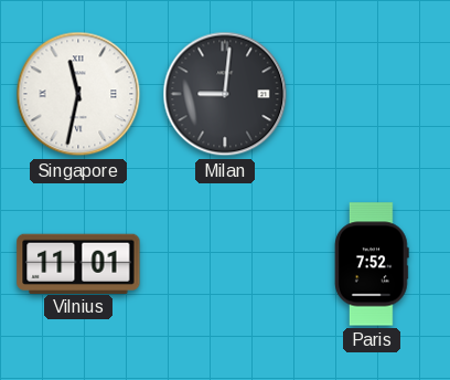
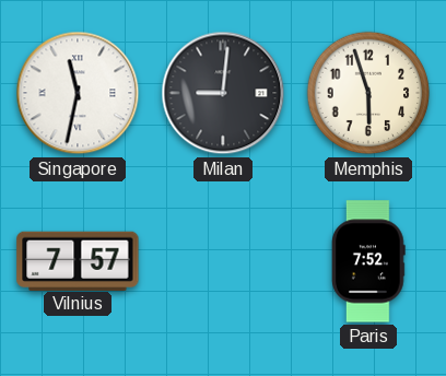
Memphis: none -> 5:57 (368, 93)
Vilnius: 11:01 -> 7:57 (78, 260)
